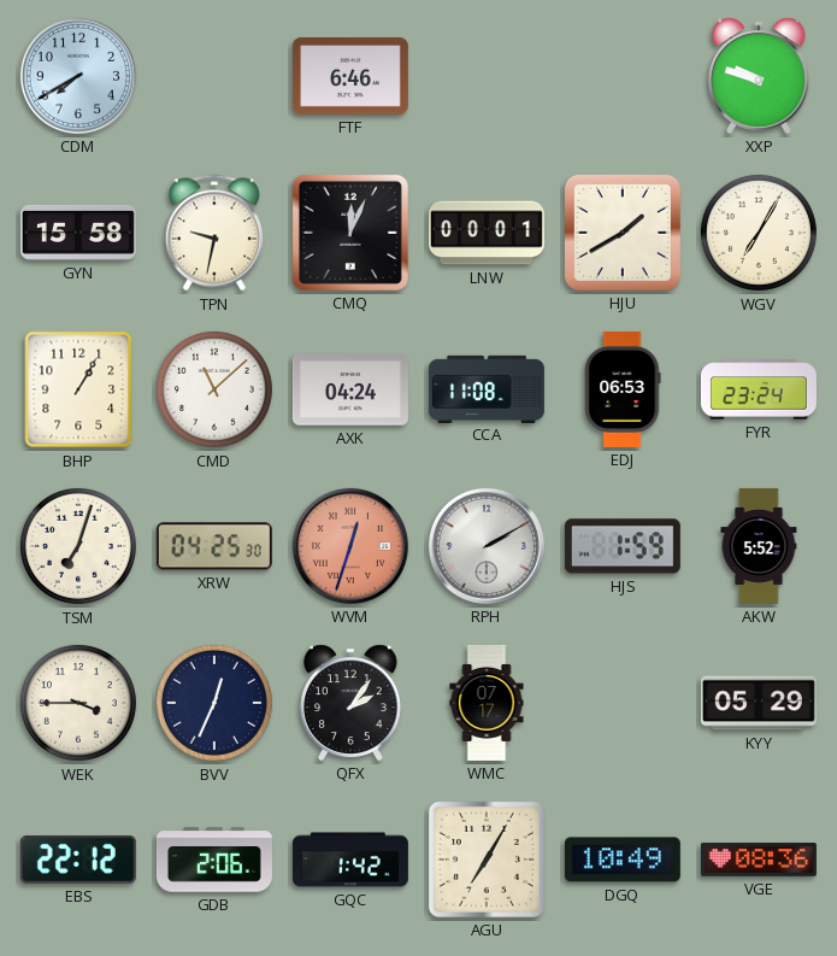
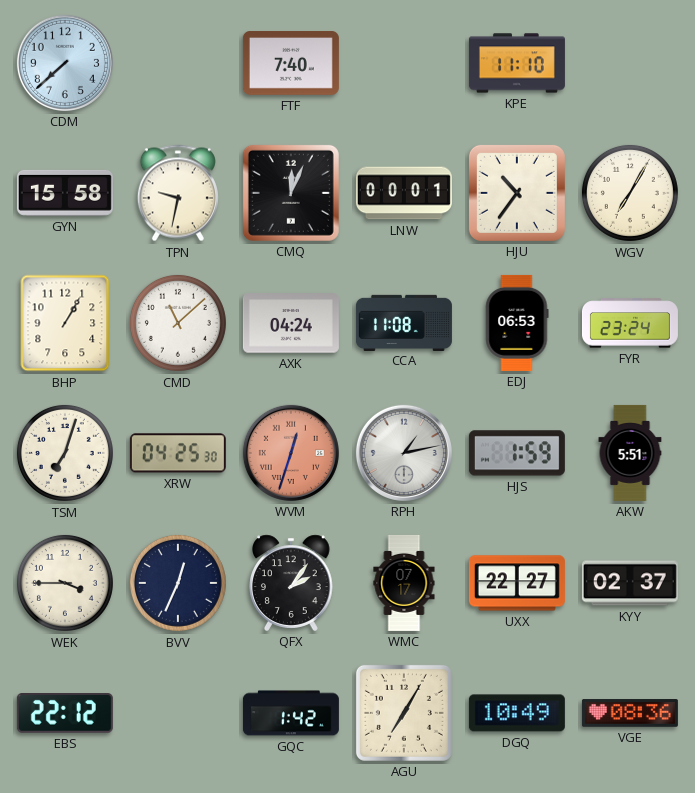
CDM: 7:40 -> 7:38 (65, 63)
FTF: 6:46 -> 7:40 (291, 64)
KPE: none -> 11:10 (517, 63)
XXP: 9:48 -> none (760, 76)
HJU: 1:40 -> 10:36 (517, 193)
RPH: 2:10 -> 1:13 (404, 453)
AKW: 5:52 -> 5:51 (630, 453)
UXX: none -> 22:27 (517, 583)
KYY: 05:29 -> 02:37 (630, 583)
GDB: 2:06 -> none (214, 860)
